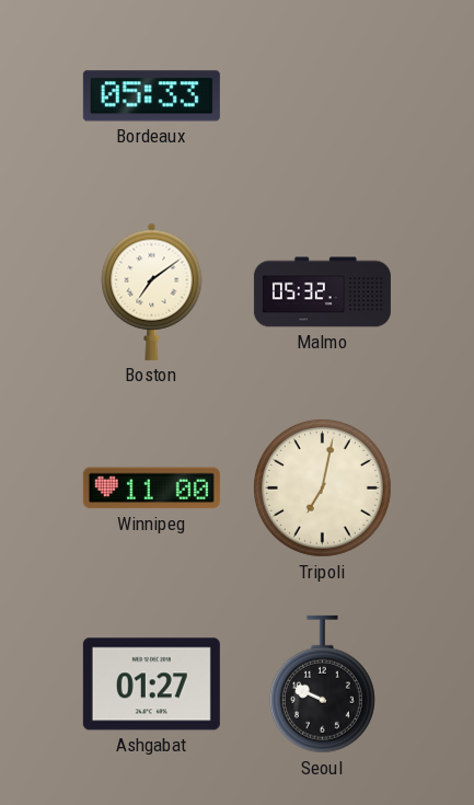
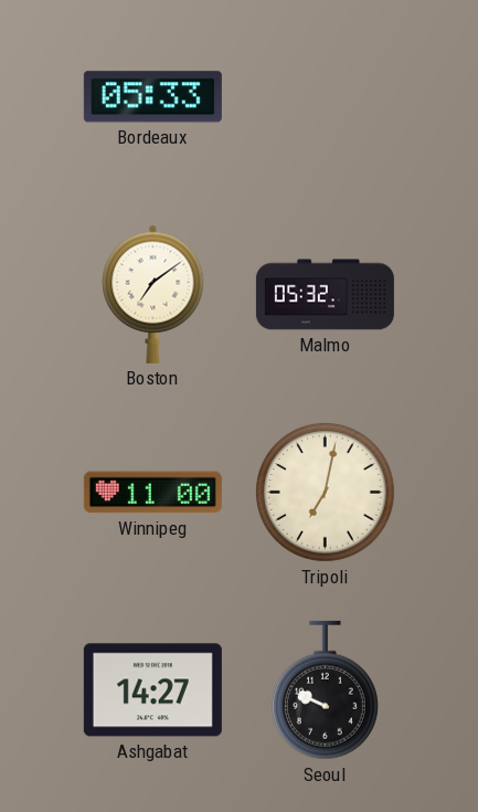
Ashgabat: 01:27 -> 14:27 (152, 690)
